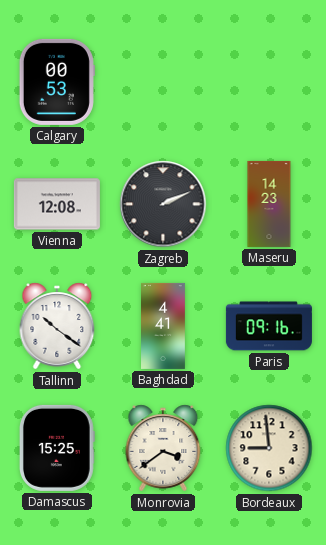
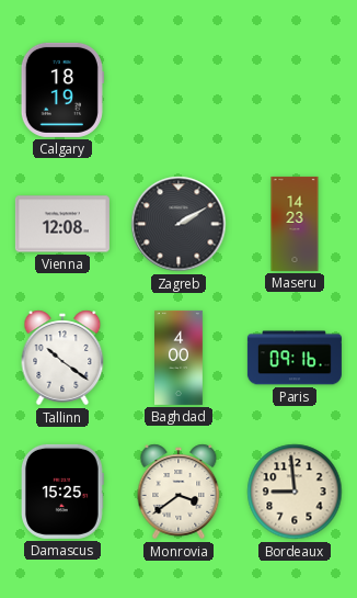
Calgary: 00:53 -> 18:19 (62, 90)
Zagreb: 2:11 -> 2:10 (178, 224)
Baghdad: 4:41 -> 4:00 (180, 358)
